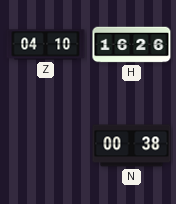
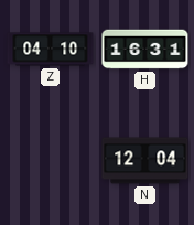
H: 16:26 -> 16:31 (145, 50)
N: 00:38 -> 12:04 (145, 161)
